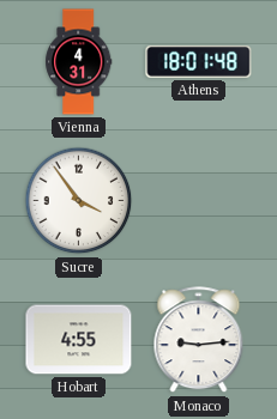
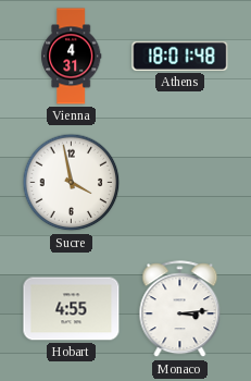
Sucre: 3:54 -> 3:58 (72, 183)
Monaco: 9:14 -> 3:14 (180, 309)
